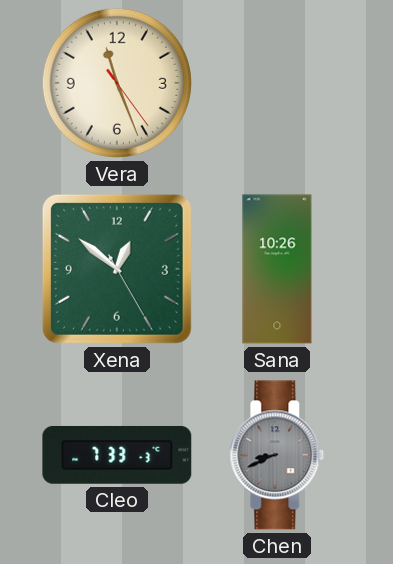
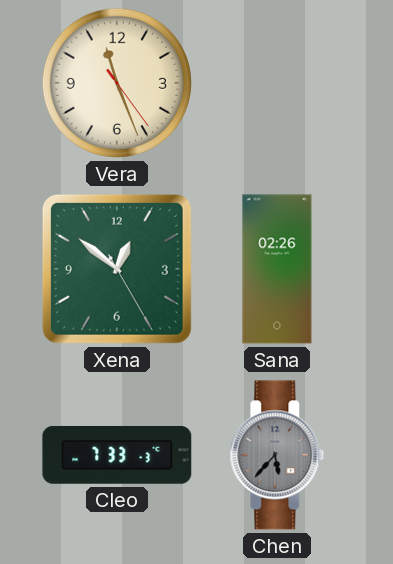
Sana: 10:26 -> 02:26 (277, 269)
Chen: 8:41 -> 5:37 (277, 455)
